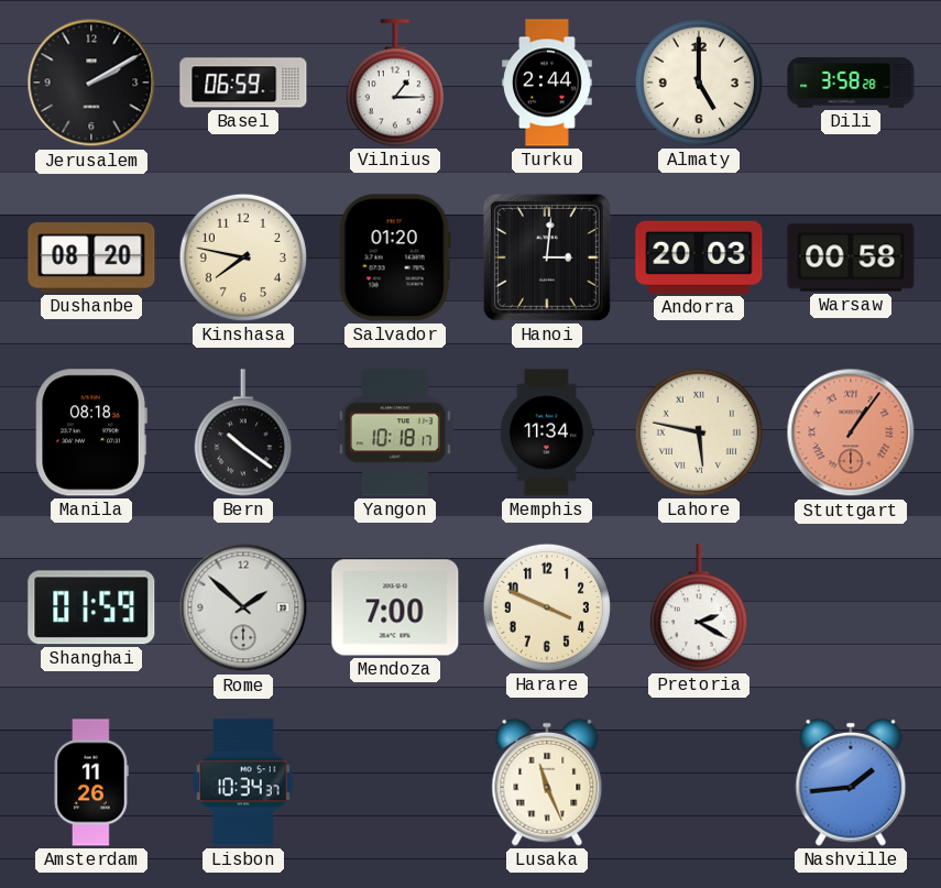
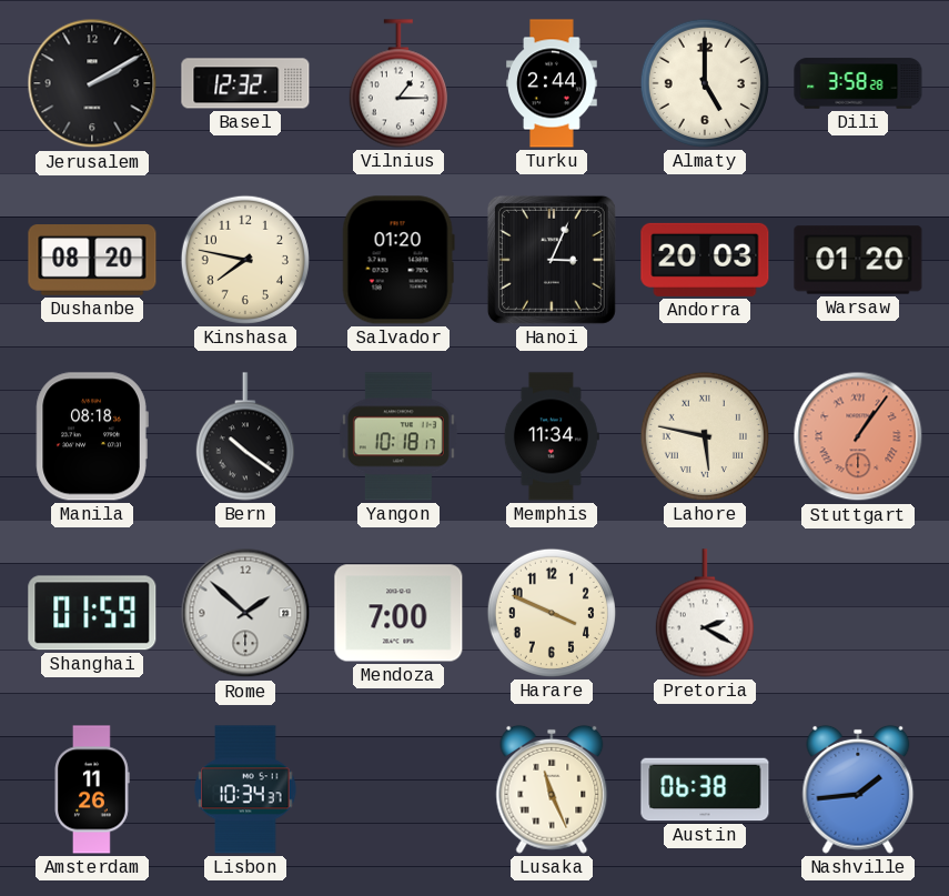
Basel: 06:59 -> 12:32 (245, 83)
Hanoi: 3:01 -> 3:04 (552, 260)
Warsaw: 00:58 -> 01:20 (858, 260)
Austin: none -> 06:38 (705, 789)
